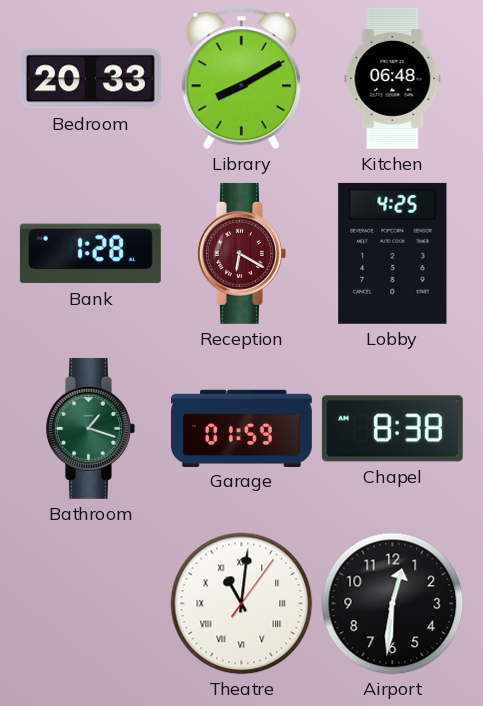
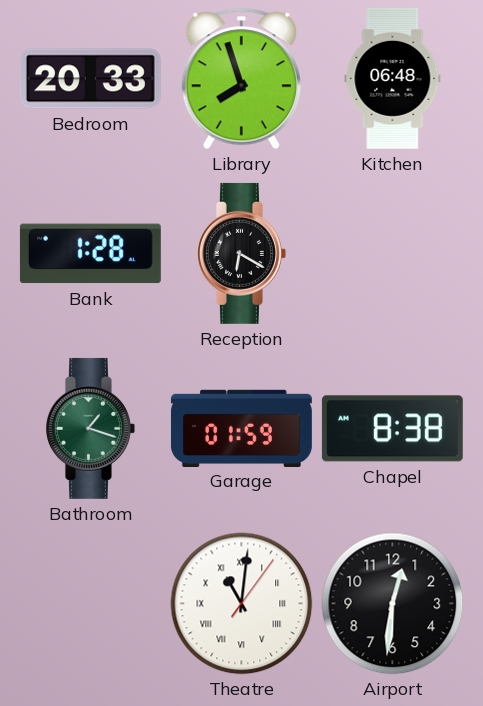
Library: 8:10 -> 7:57 (241, 79)
Reception dial: burgundy -> black (241, 253)
Lobby: 4:25 -> none (393, 253)
